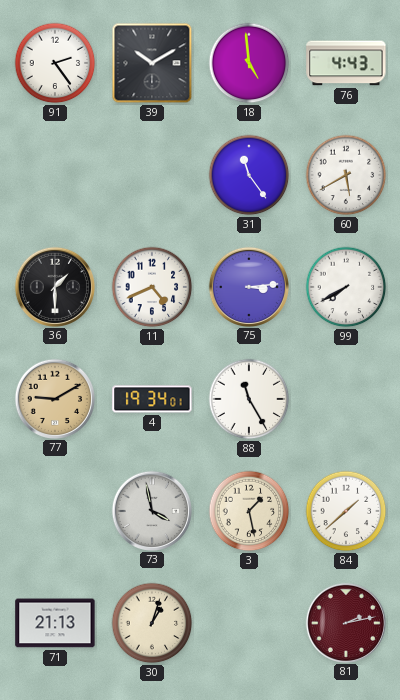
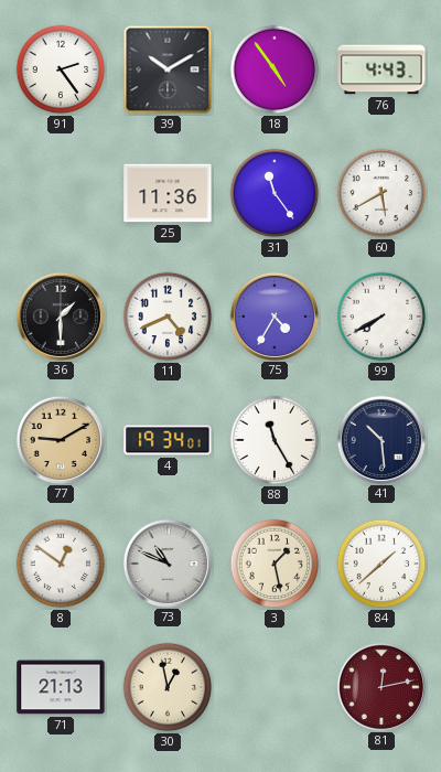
18: 4:59 -> 4:54 (275, 69)
25: none -> 11:36 (168, 193)
75: 3:14 -> 4:35 (273, 315)
41: none -> 10:29 (380, 439)
8: none -> 12:51 (61, 564)
73: 3:58 -> 10:49 (166, 562)
30: 1:03 -> 12:58 (168, 687)
81: 2:13 -> 12:13 (380, 686)
